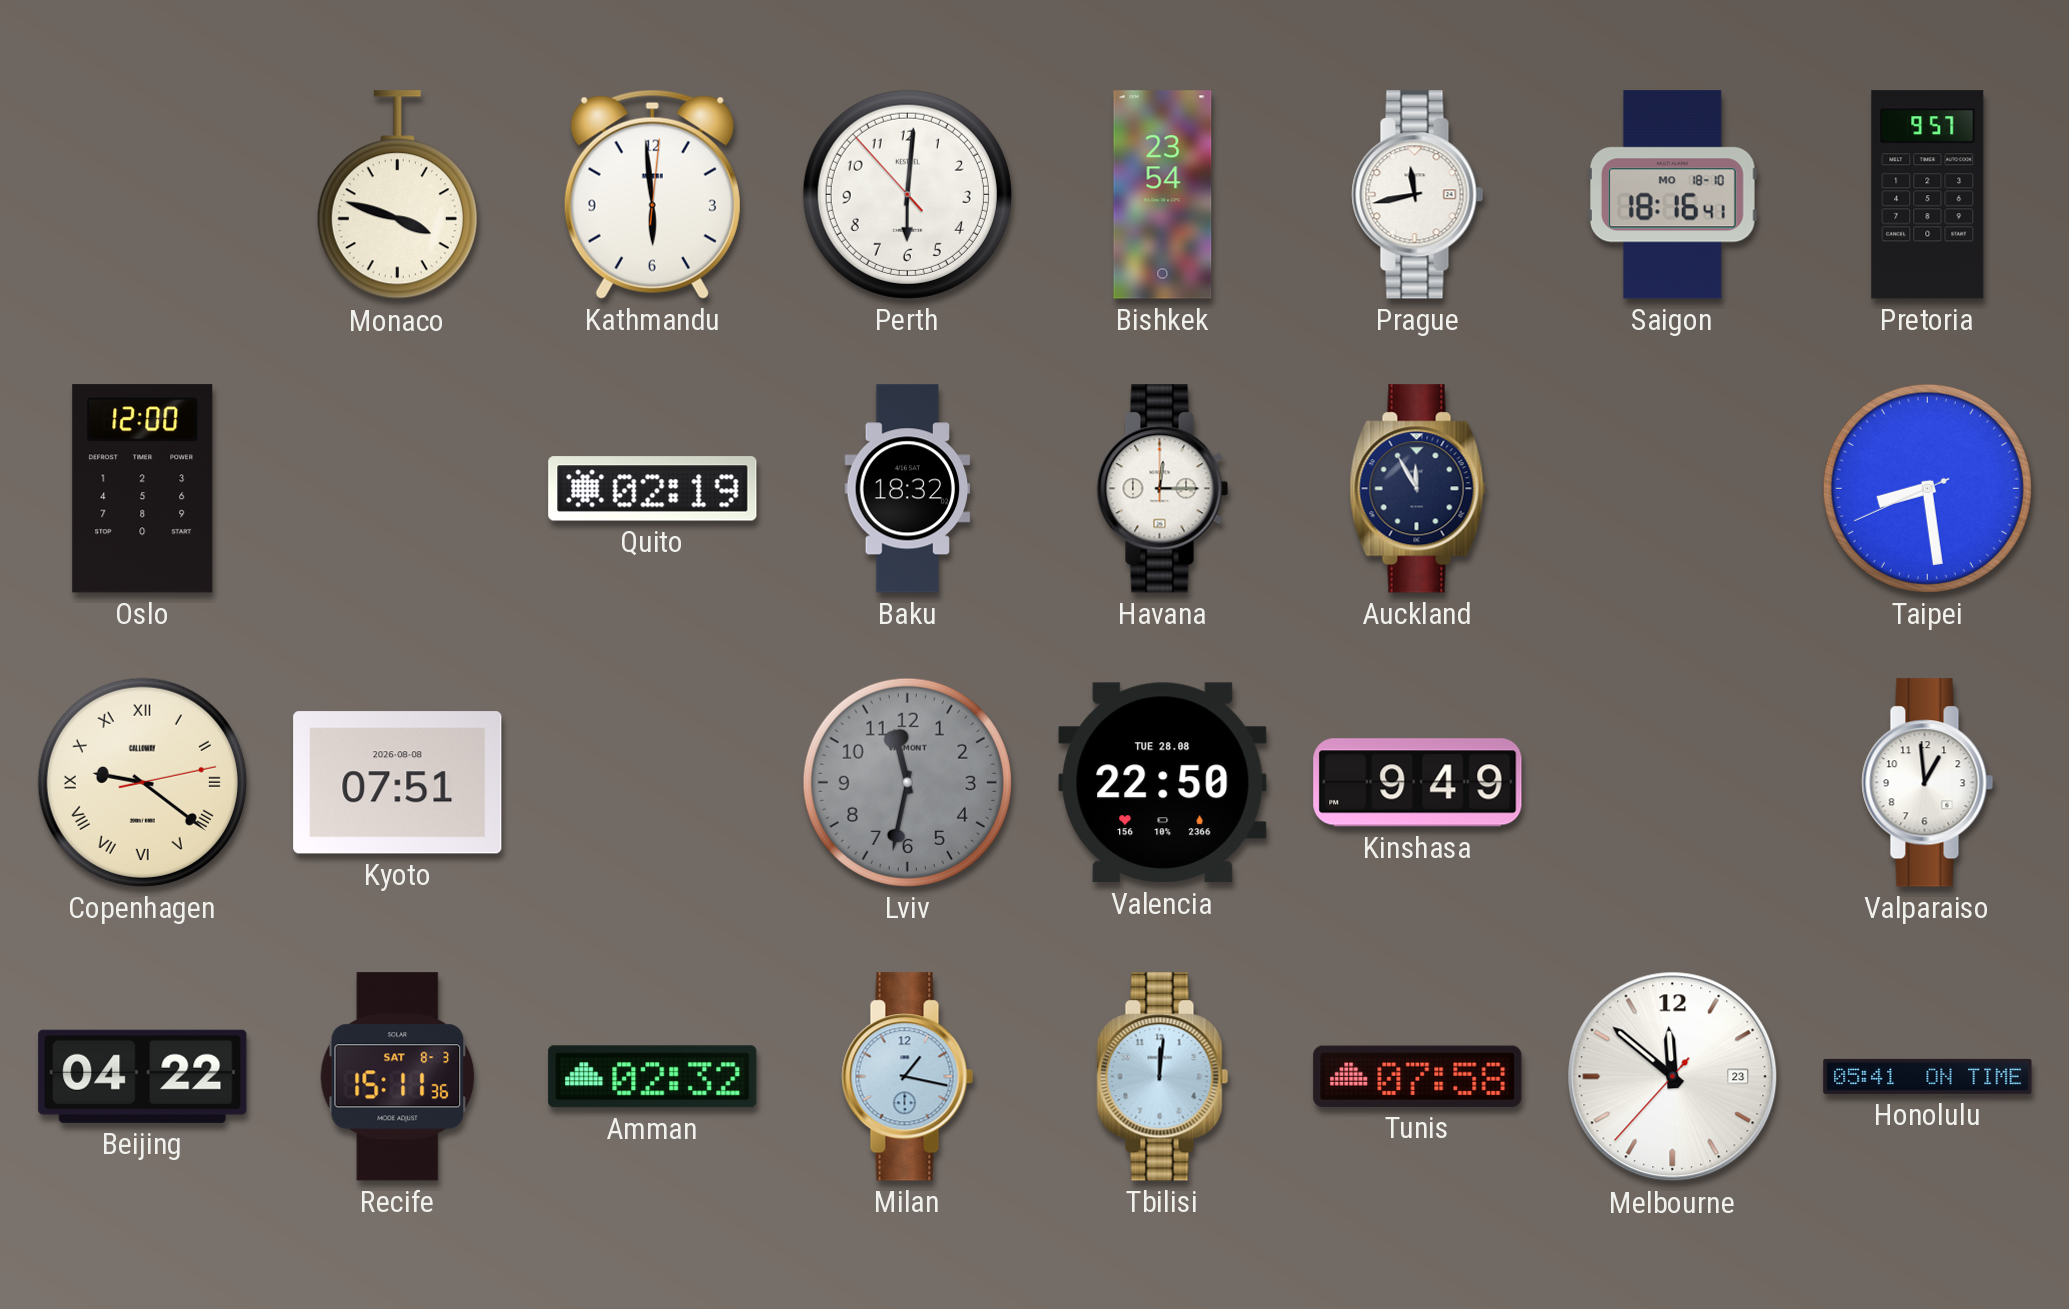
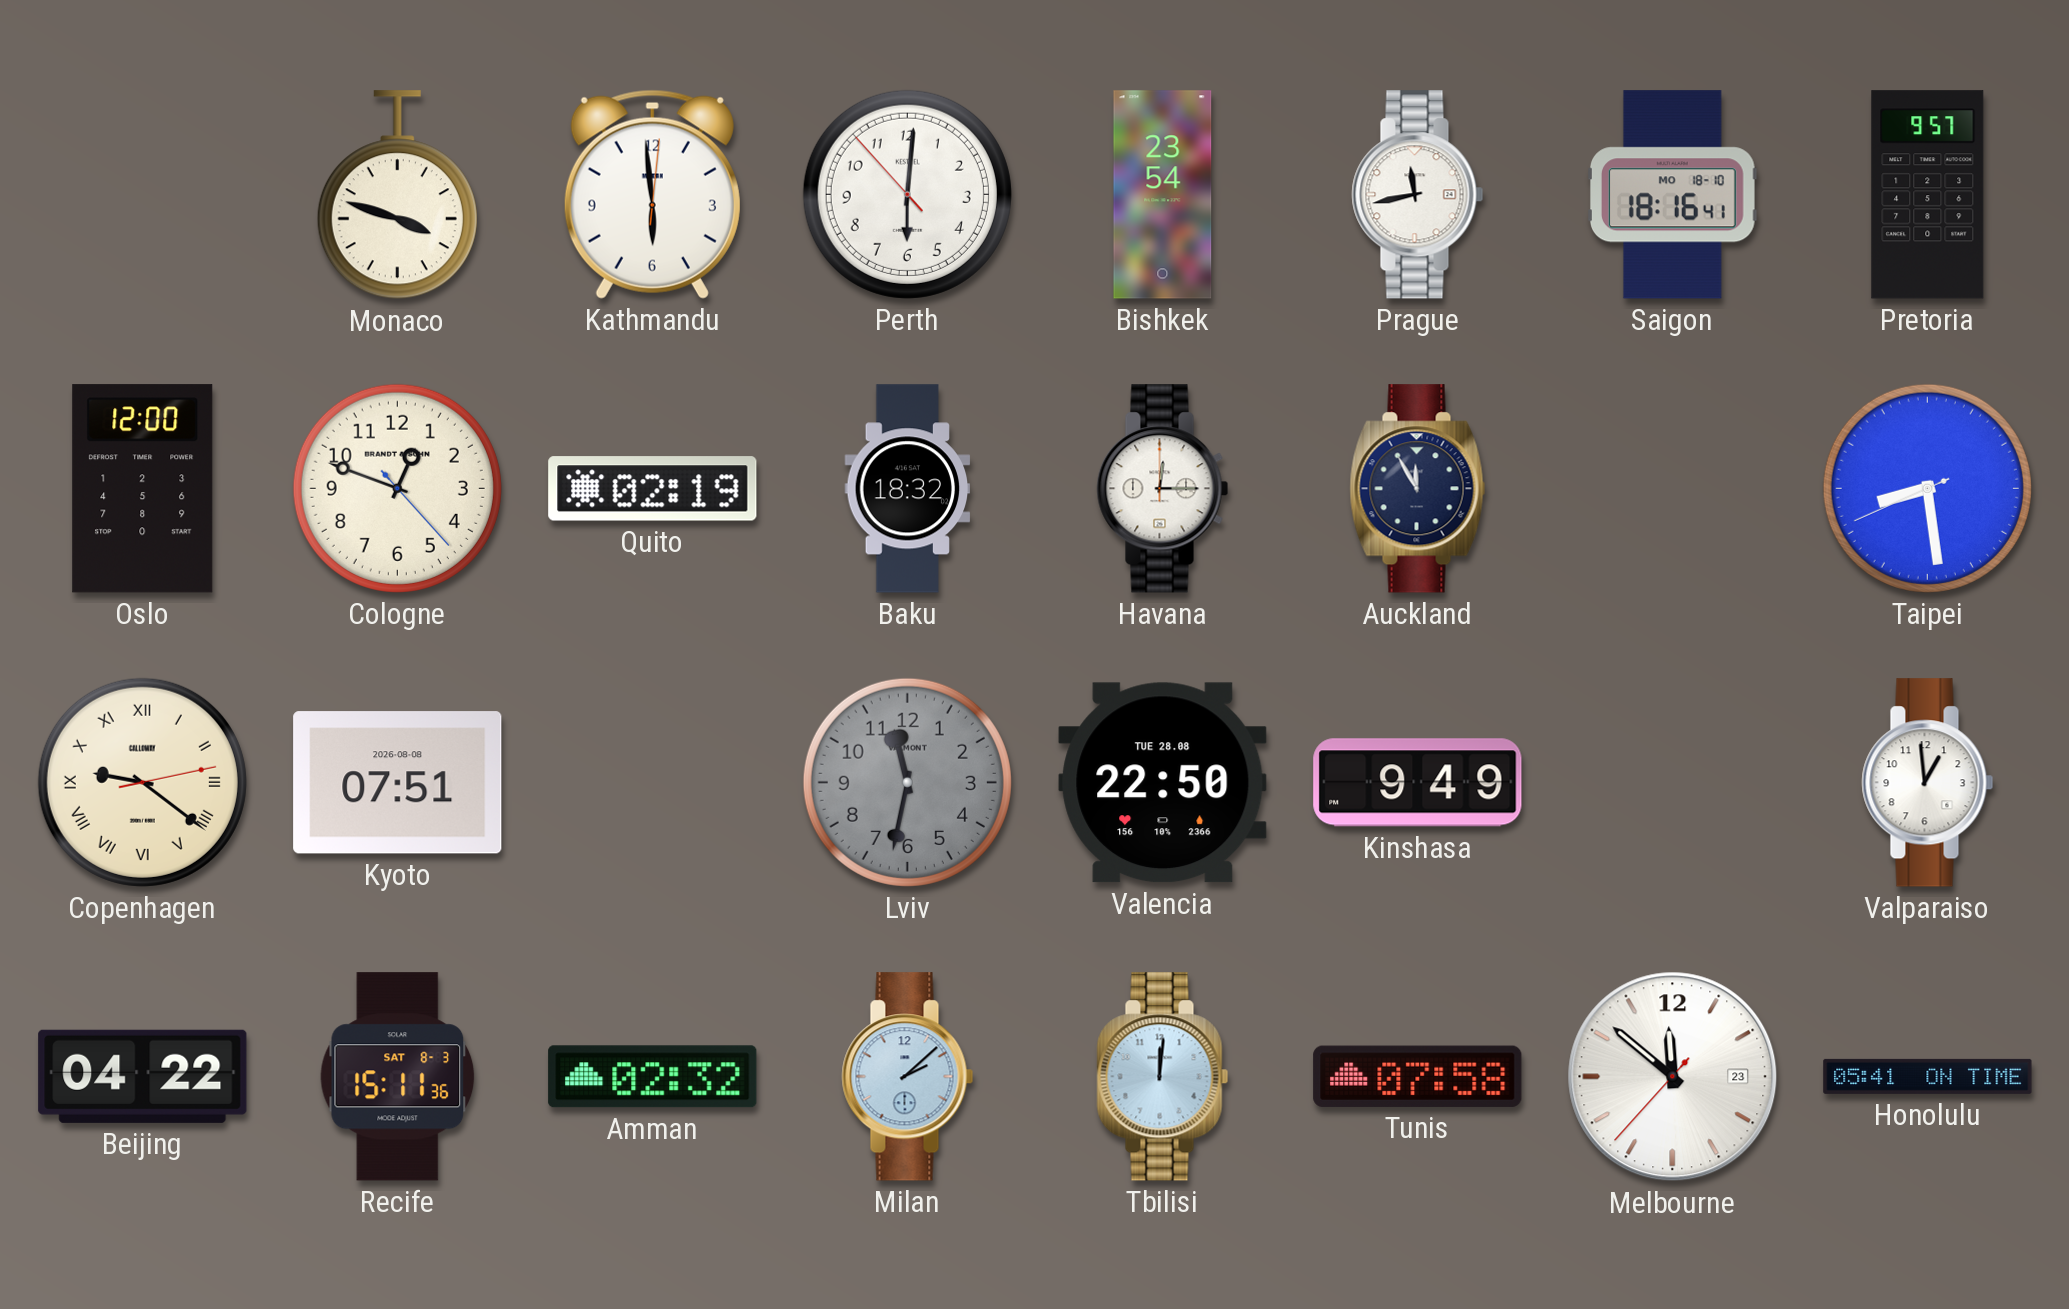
Cologne: none -> 12:48 (397, 488)
Milan: 1:17 -> 2:08 (908, 1077)
